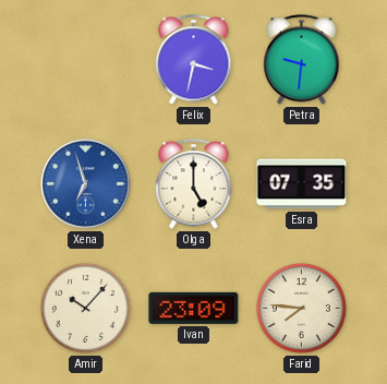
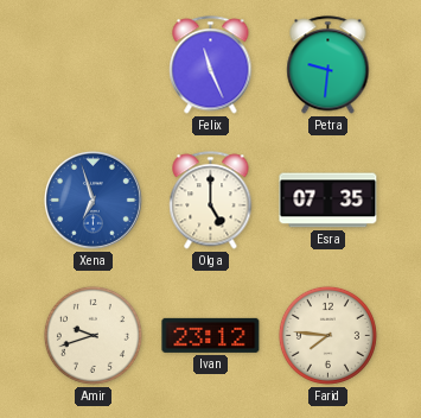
Felix: 3:32 -> 11:26 (211, 65)
Amir: 10:07 -> 9:42 (93, 335)
Ivan: 23:09 -> 23:12 (211, 335)
